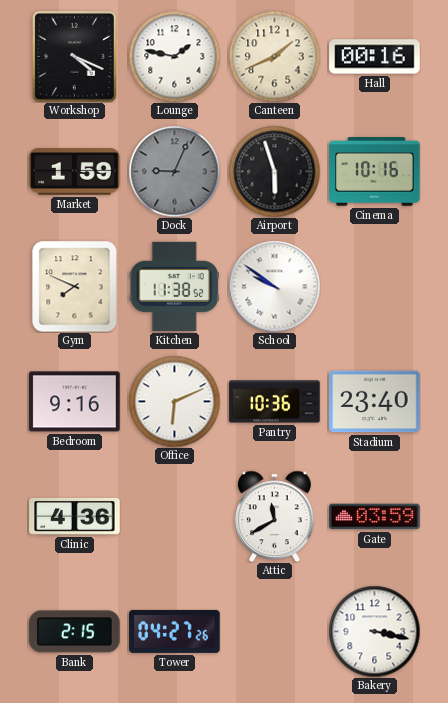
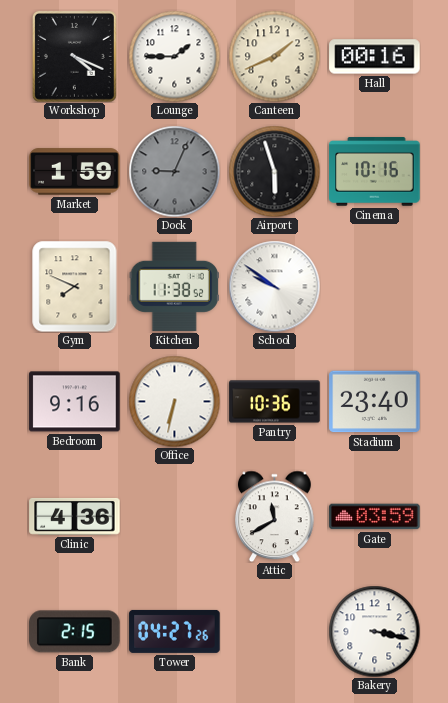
Lounge: 1:47 -> 1:45 (174, 56)
Office: 6:11 -> 6:32 (174, 401)
